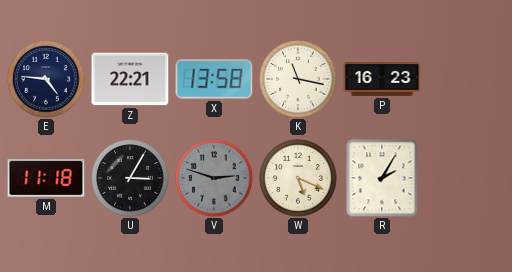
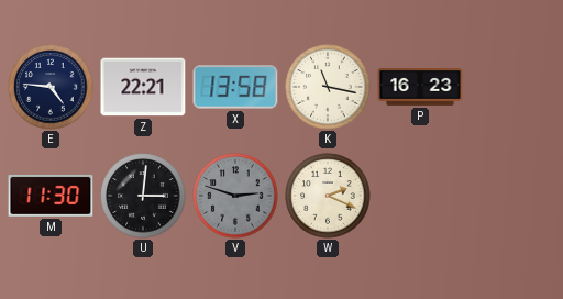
M: 11:18 -> 11:30 (51, 196)
U: 3:05 -> 3:01 (143, 196)
W: 5:19 -> 2:19 (328, 196)
R: 2:05 -> none (382, 178)
